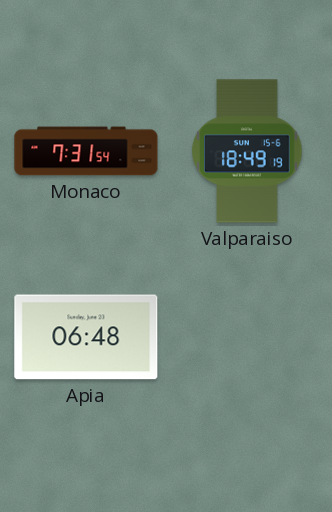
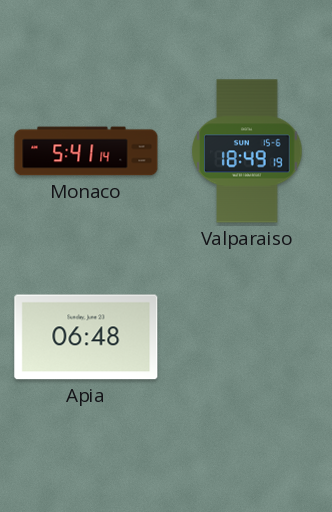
Monaco: 7:31 -> 5:41 (86, 151)
